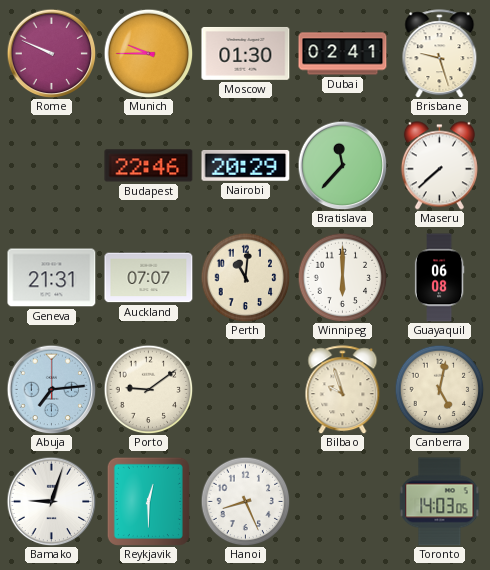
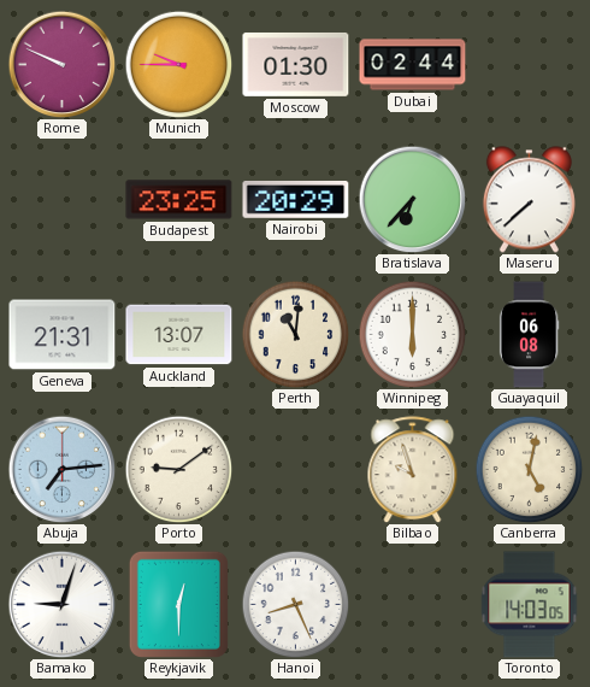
Dubai: 02:41 -> 02:44 (413, 65)
Brisbane: 9:27 -> none (440, 54)
Budapest: 22:46 -> 23:25 (179, 200)
Bratislava: 11:37 -> 6:37 (412, 199)
Auckland: 07:07 -> 13:07 (179, 335)
